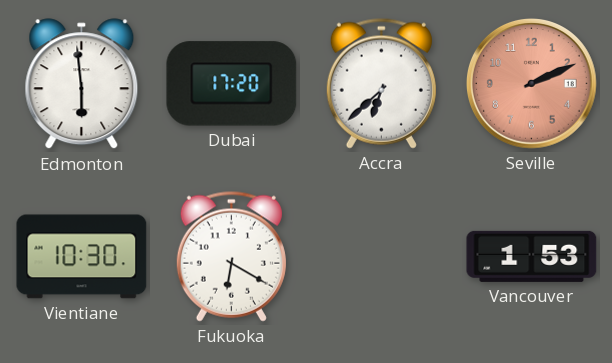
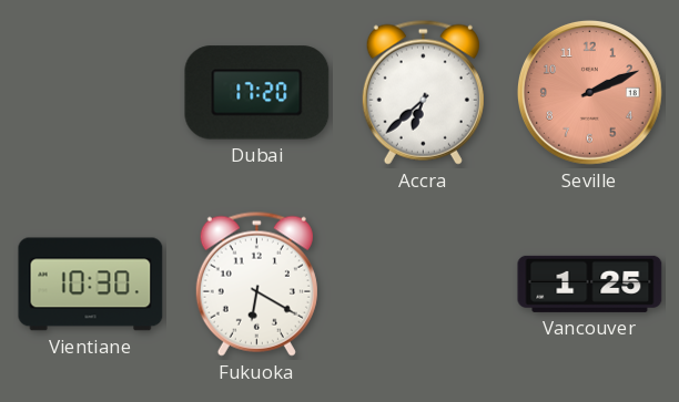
Edmonton: 5:59 -> none (82, 84)
Vancouver: 1:53 -> 1:25 (590, 284)
